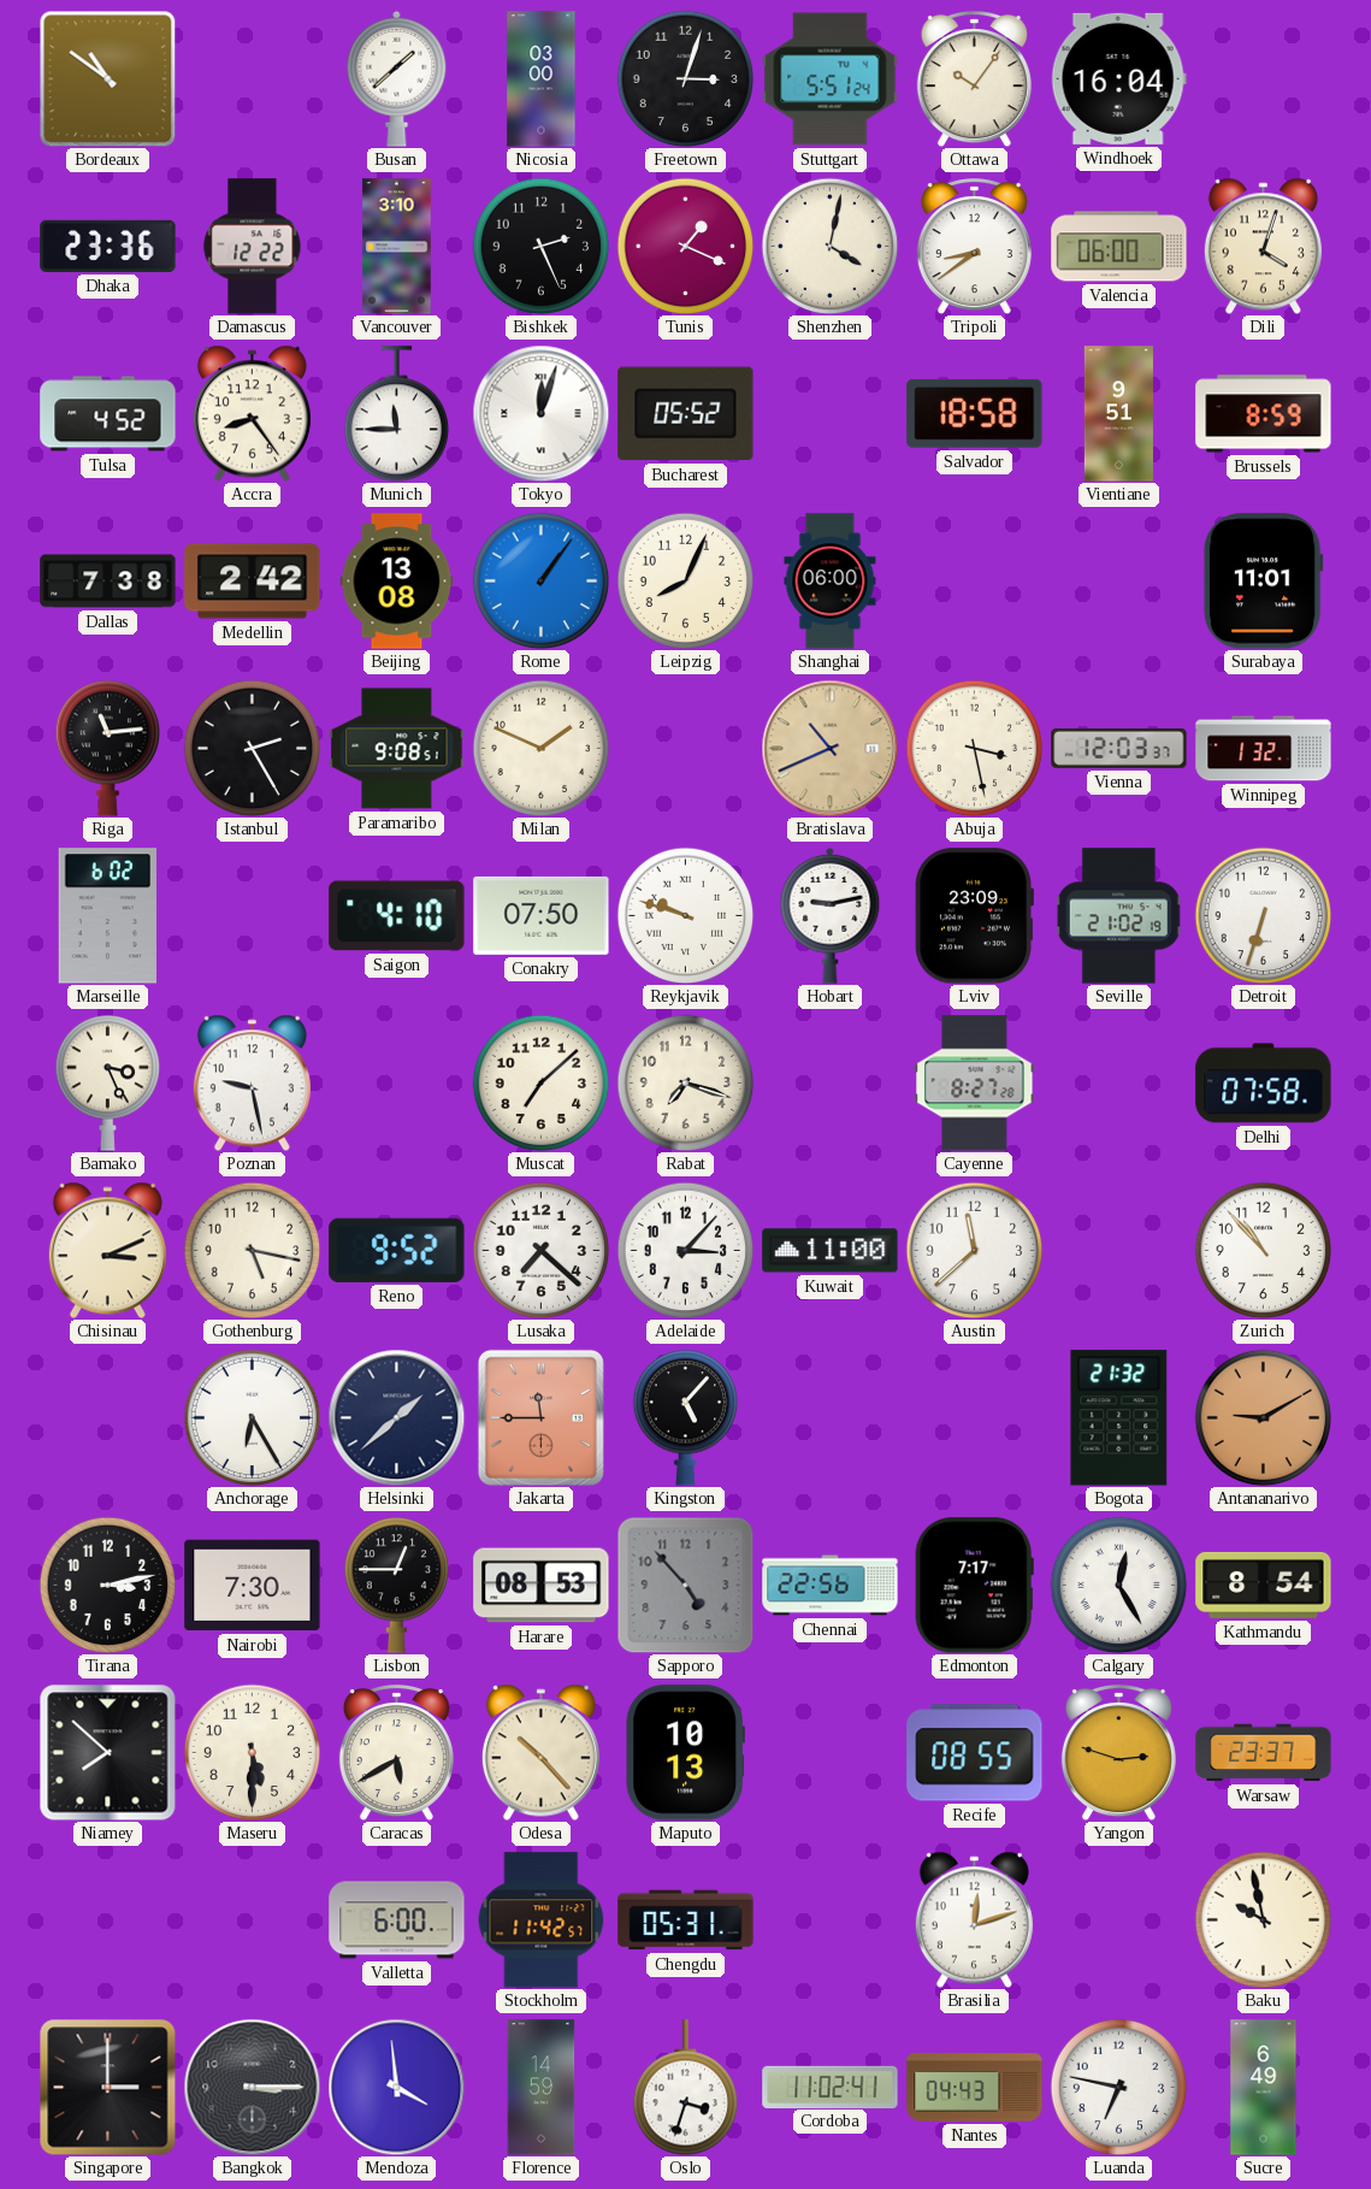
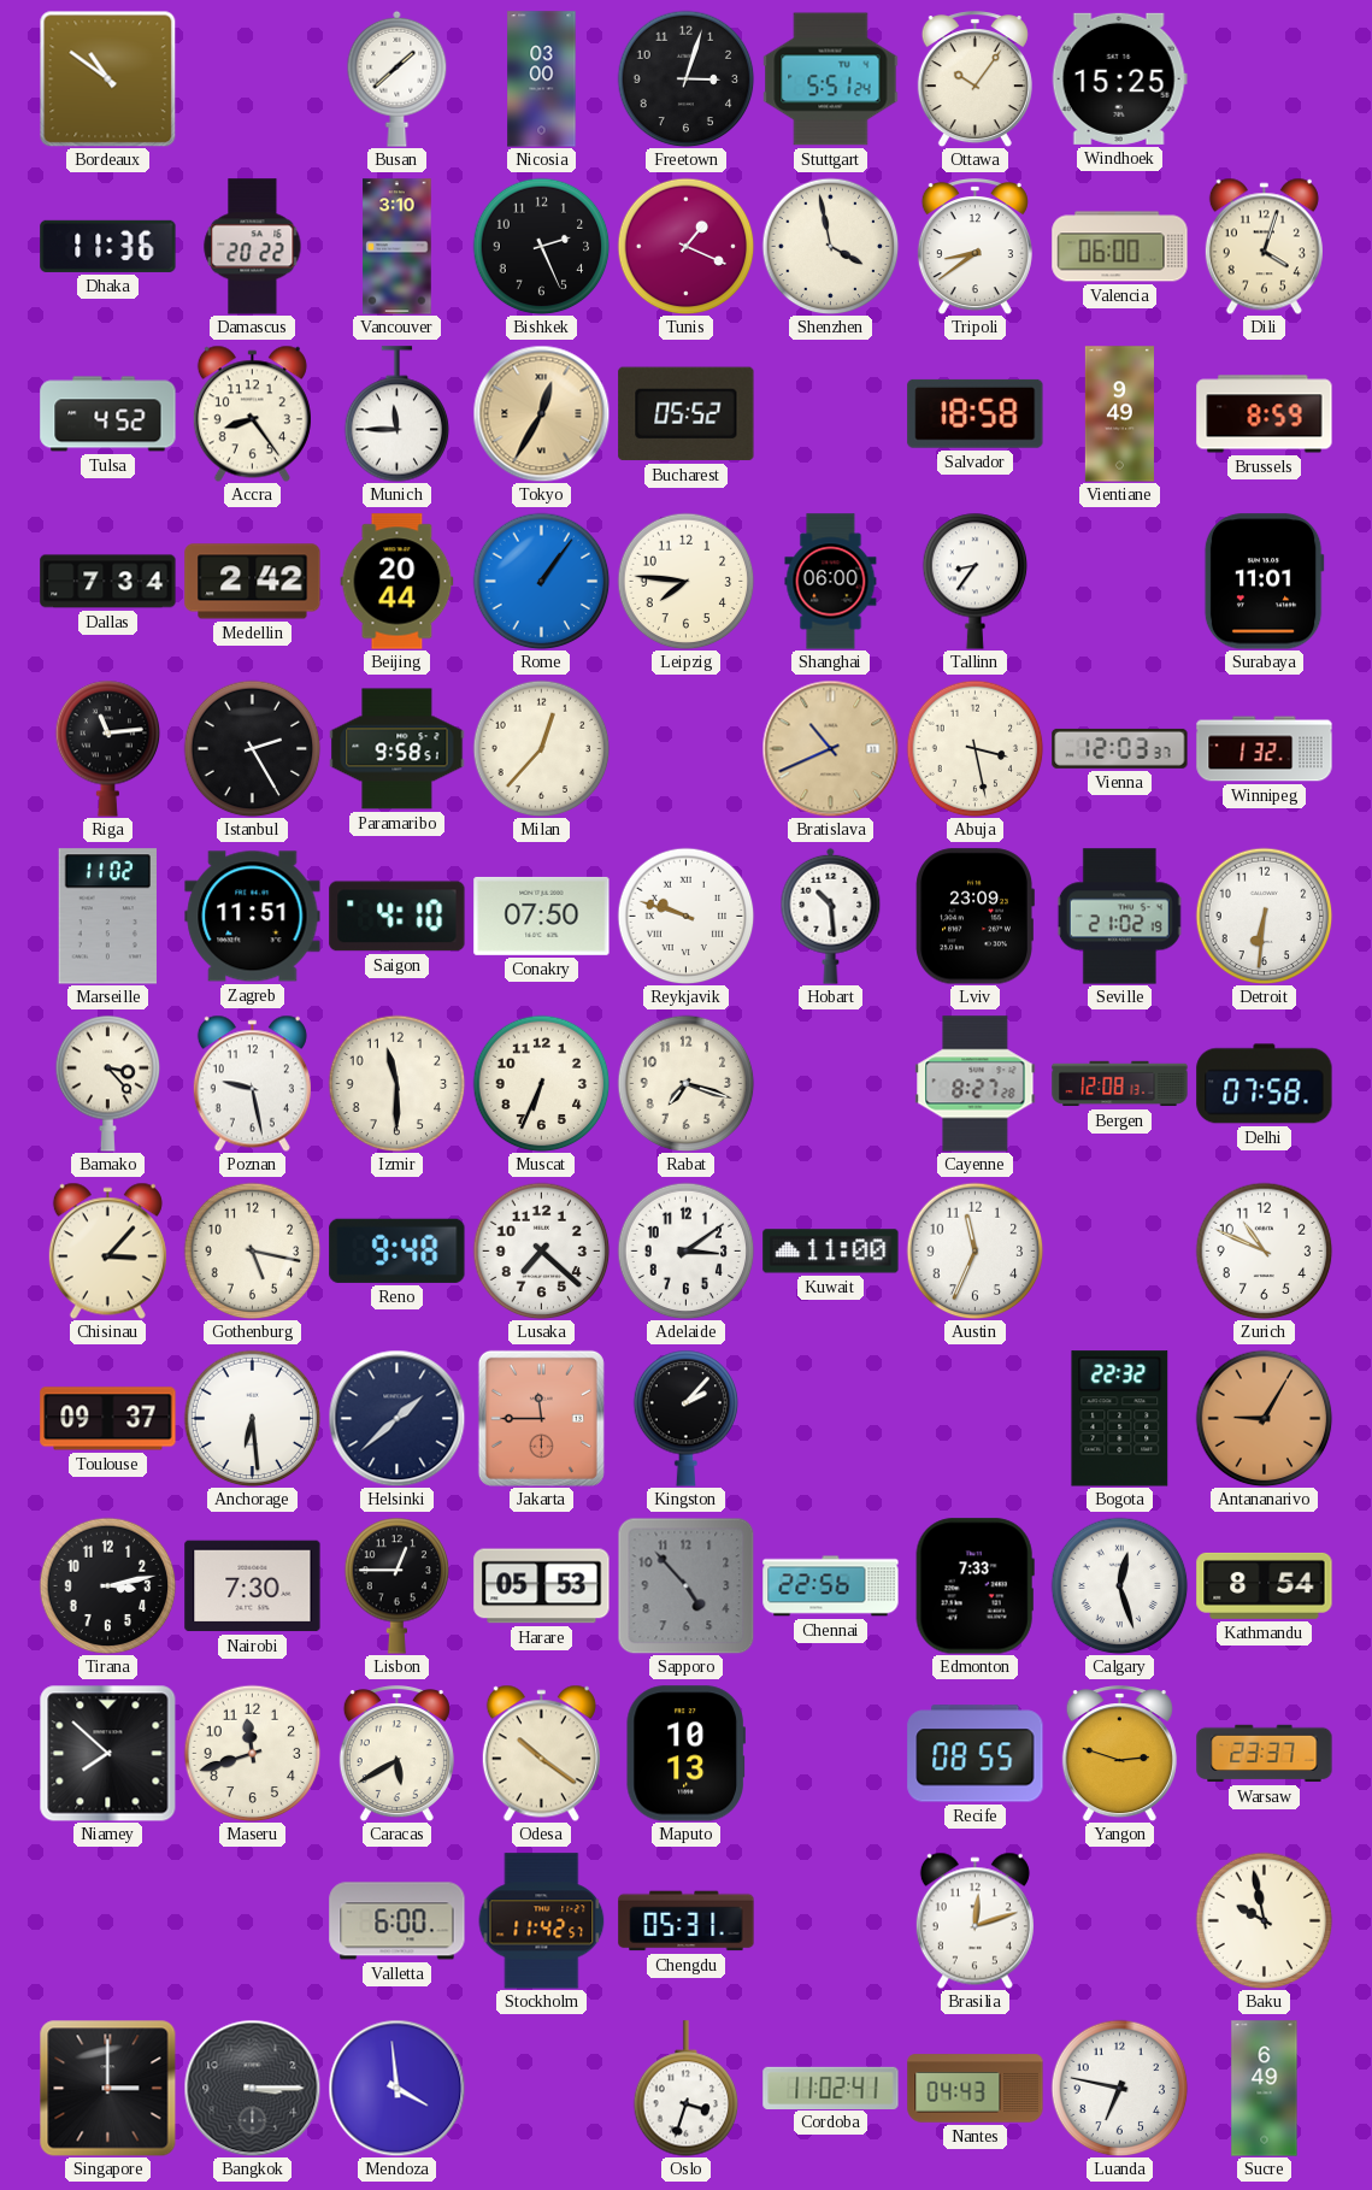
Windhoek: 16:04 -> 15:25 (1119, 78)
Dhaka: 23:36 -> 11:36 (108, 246)
Damascus: 12:22 -> 20:22 (253, 247)
Shenzhen: 4:02 -> 3:58 (830, 246)
Tokyo: 12:03 -> 12:35 (541, 413)
Tokyo dial: white -> champagne (541, 413)
Vientiane: 9:51 -> 9:49 (1119, 414)
Dallas: 7:38 -> 7:34 (108, 582)
Beijing: 13:08 -> 20:44 (398, 582)
Leipzig: 8:04 -> 7:46 (685, 581)
Tallinn: none -> 8:36 (976, 581)
Paramaribo: 9:08 -> 9:58 (398, 749)
Milan: 1:49 -> 12:37 (541, 748)
Marseille: 6:02 -> 11:02 (107, 917)
Zagreb: none -> 11:51 (253, 917)
Hobart: 9:13 -> 10:29 (831, 916)
Detroit: 6:33 -> 6:31 (1264, 916)
Bamako: 3:26 -> 3:23 (108, 1083)
Izmir: none -> 11:30 (396, 1083)
Muscat: 7:08 -> 6:34 (541, 1083)
Bergen: none -> 12:08 (1120, 1084)
Chisinau: 3:11 -> 3:07 (107, 1250)
Reno: 9:52 -> 9:48 (398, 1250)
Adelaide: 3:07 -> 3:09 (685, 1250)
Austin: 11:38 -> 11:34 (974, 1250)
Zurich: 10:53 -> 10:49 (1264, 1250)
Toulouse: none -> 09:37 (108, 1419)
Anchorage: 6:25 -> 6:29 (252, 1418)
Kingston: 5:07 -> 2:07 (687, 1418)
Bogota: 21:32 -> 22:32 (1120, 1419)
Antananarivo: 9:10 -> 9:05 (1264, 1418)
Harare: 08:53 -> 05:53 (542, 1586)
Edmonton: 7:17 -> 7:33 (974, 1586)
Calgary: 12:25 -> 12:27 (1119, 1585)
Maseru: 5:30 -> 11:42 (252, 1753)
Odesa: 10:23 -> 10:21 (541, 1753)
Florence: 14:59 -> none (542, 2088)
